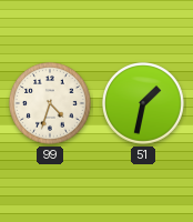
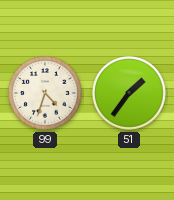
51: 1:32 -> 1:36 (129, 93)
